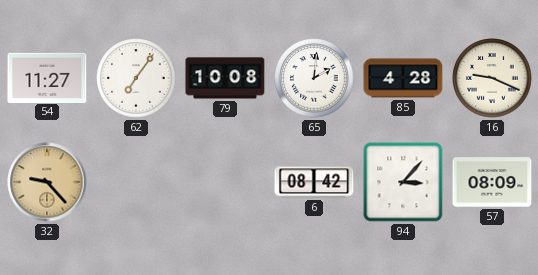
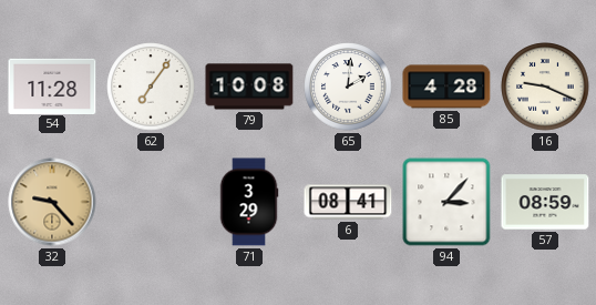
54: 11:27 -> 11:28 (52, 85)
71: none -> 3:29 (249, 202)
6: 08:42 -> 08:41 (348, 202)
57: 08:09 -> 08:59 (545, 202)
